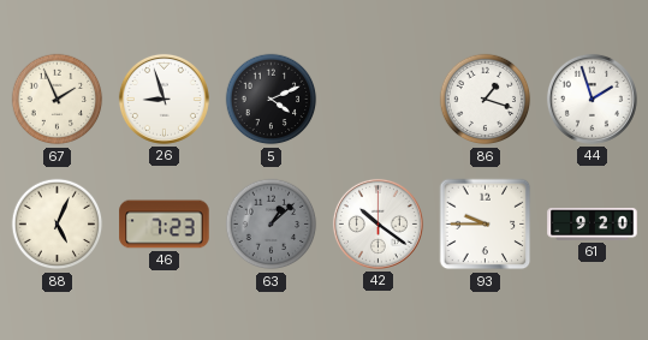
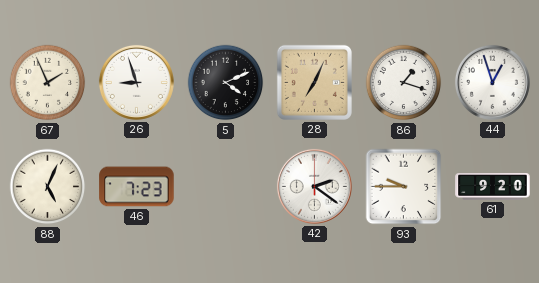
28: none -> 7:04 (314, 82)
44: 1:57 -> 12:57 (492, 82)
63: 1:08 -> none (272, 225)
42: 10:21 -> 2:21 (314, 186)
